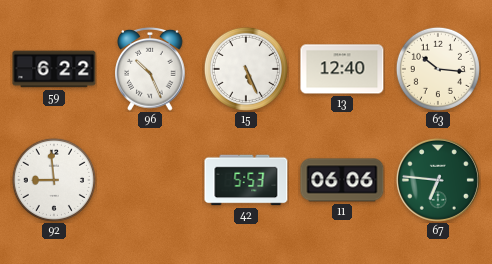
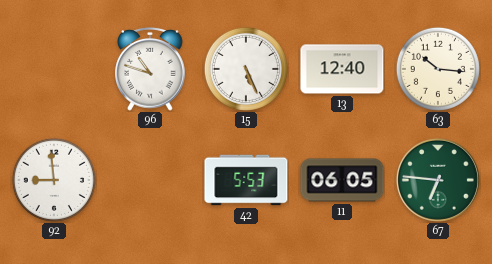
59: 6:22 -> none (54, 69)
96: 10:26 -> 10:48 (150, 69)
11: 06:06 -> 06:05 (342, 180)
